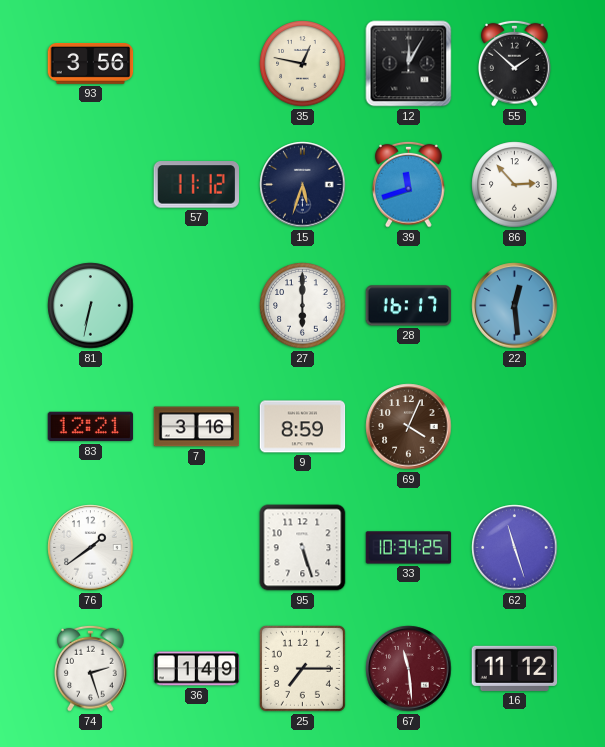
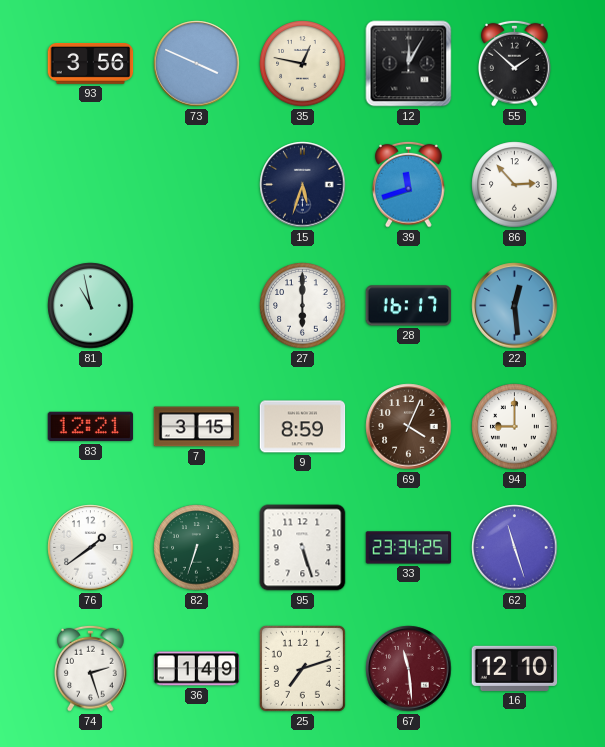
73: none -> 3:49 (197, 64)
57: 11:12 -> none (196, 185)
81: 6:32 -> 10:58 (91, 306)
7: 3:16 -> 3:15 (197, 427)
94: none -> 9:00 (515, 427)
82: none -> 6:33 (197, 548)
33: 10:34 -> 23:34 (409, 548)
25: 7:15 -> 7:12 (302, 668)
16: 11:12 -> 12:10 (515, 668)
